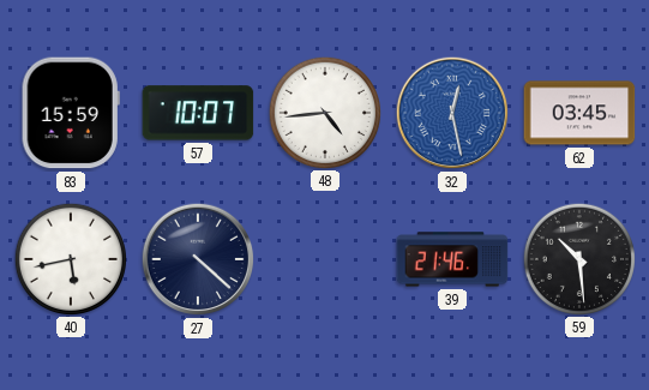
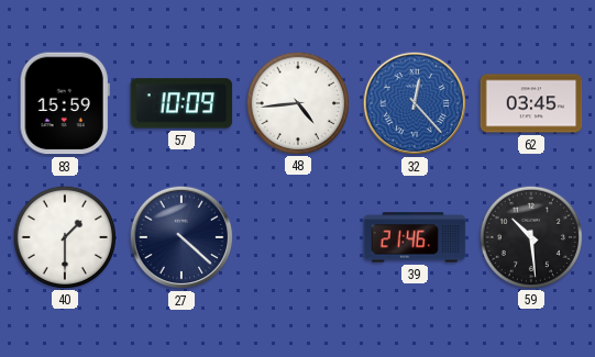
57: 10:07 -> 10:09 (181, 103)
32: 12:28 -> 12:23 (415, 103)
40: 5:43 -> 1:30 (64, 236)
